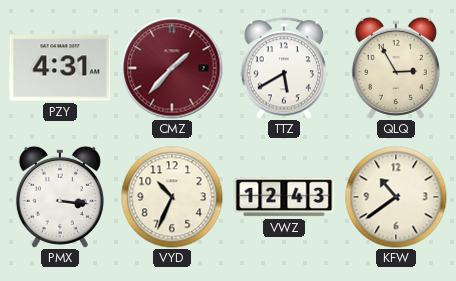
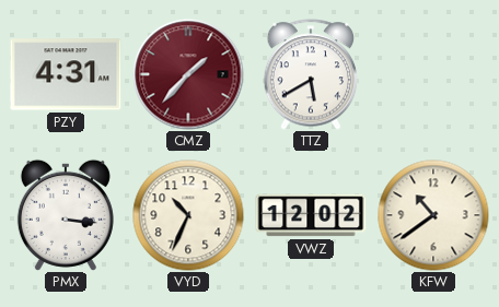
QLQ: 2:55 -> none (396, 68)
VWZ: 12:43 -> 12:02 (311, 215)
